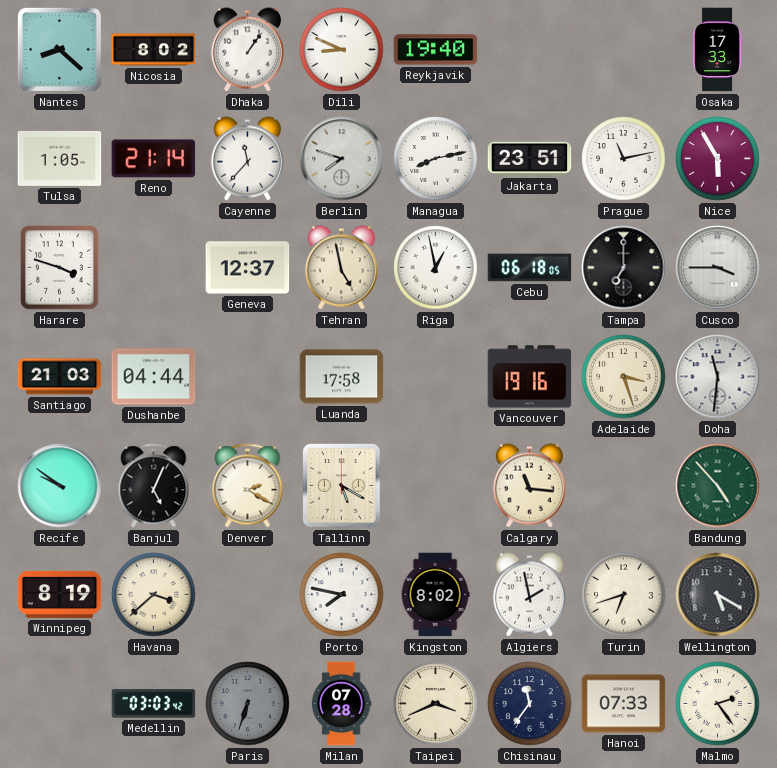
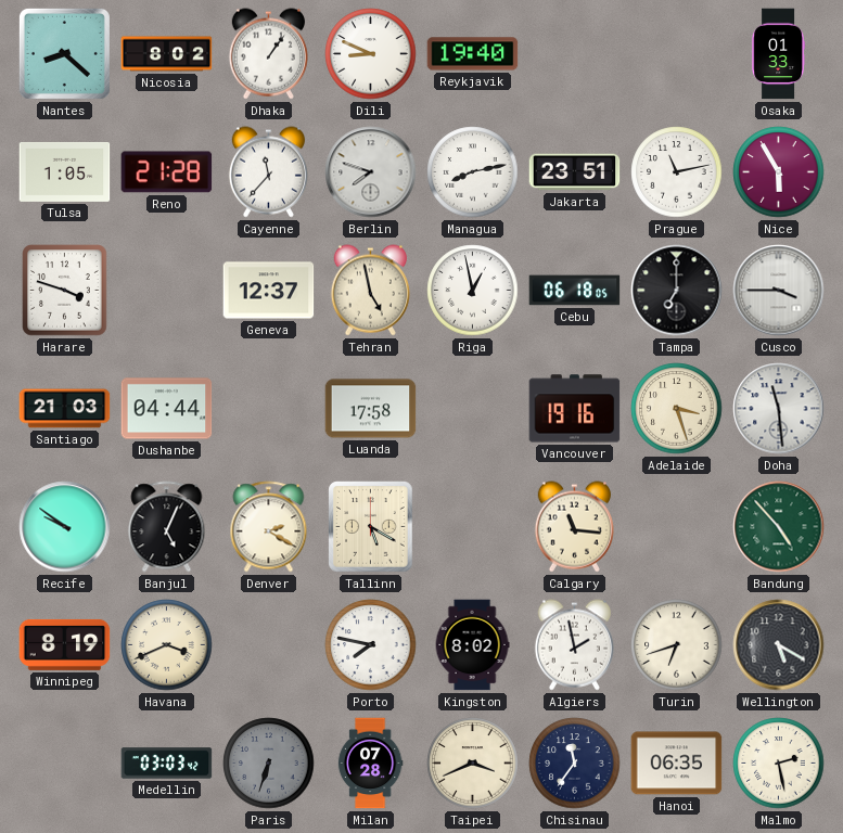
Osaka: 17:33 -> 01:33 (778, 54)
Reno: 21:14 -> 21:28 (167, 172)
Doha: 11:31 -> 11:29 (779, 409)
Havana: 3:38 -> 3:41 (167, 645)
Hanoi: 07:33 -> 06:35 (677, 764)
Malmo: 2:24 -> 2:28 (779, 764)
